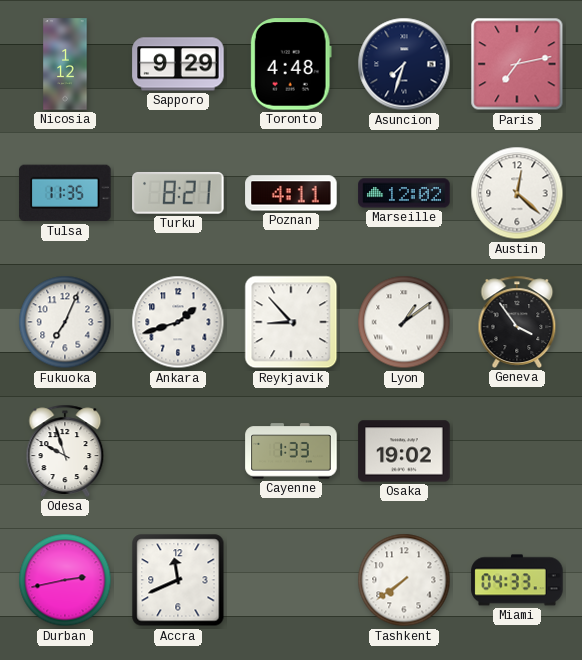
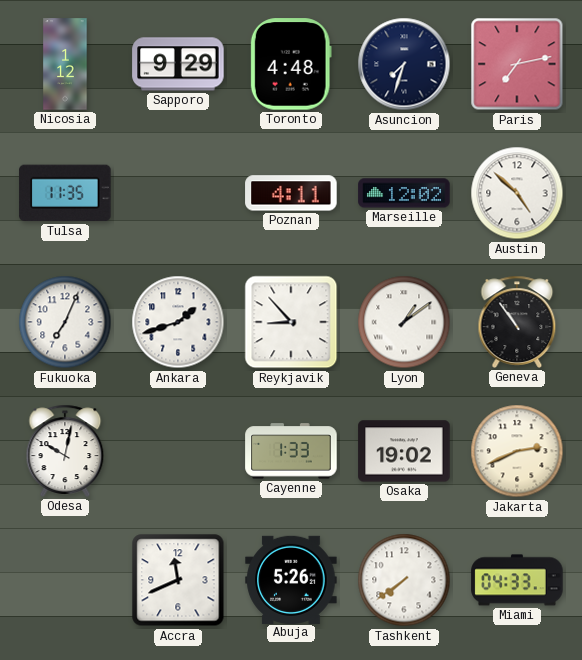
Turku: 8:21 -> none (178, 193)
Austin: 12:22 -> 4:52 (517, 193)
Geneva: 3:54 -> 10:54 (517, 322)
Odesa: 9:57 -> 10:02 (65, 451)
Jakarta: none -> 2:41 (517, 451)
Durban: 2:43 -> none (65, 580)
Abuja: none -> 5:26 (291, 579)
